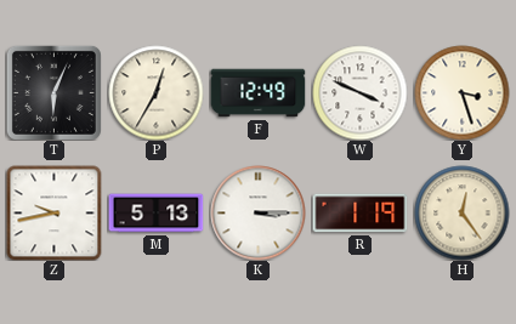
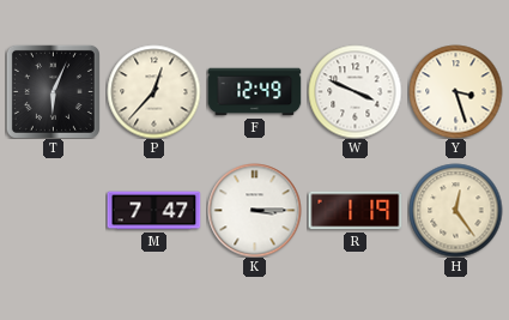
P: 12:35 -> 12:37 (153, 91)
Z: 9:43 -> none (53, 212)
M: 5:13 -> 7:47 (153, 211)
